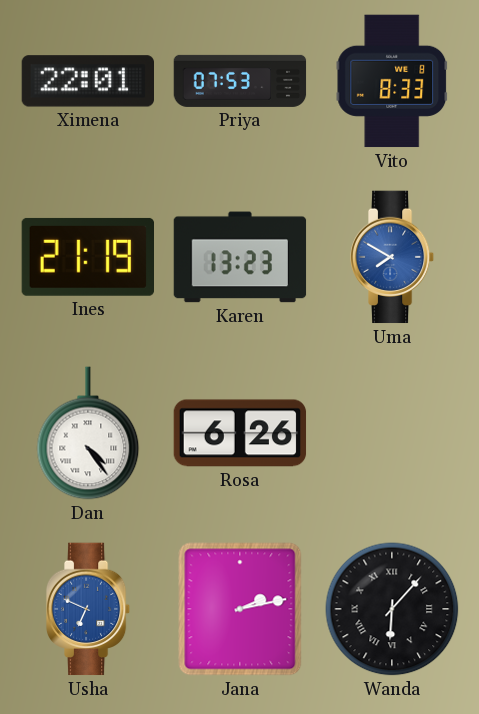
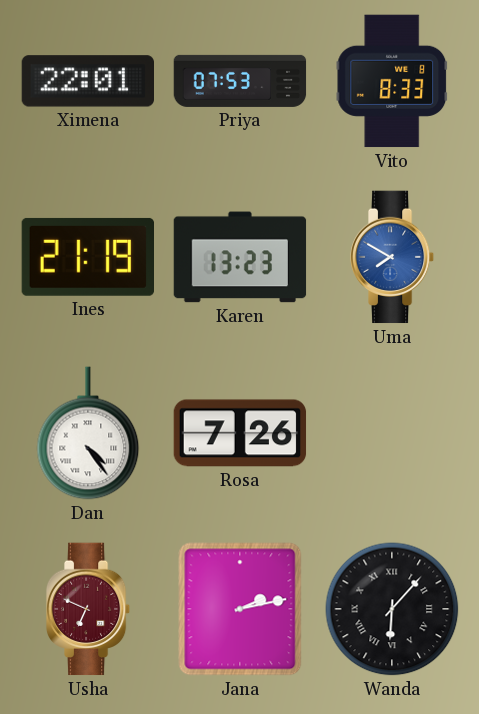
Rosa: 6:26 -> 7:26 (240, 433)
Usha dial: blue -> burgundy (88, 609)
